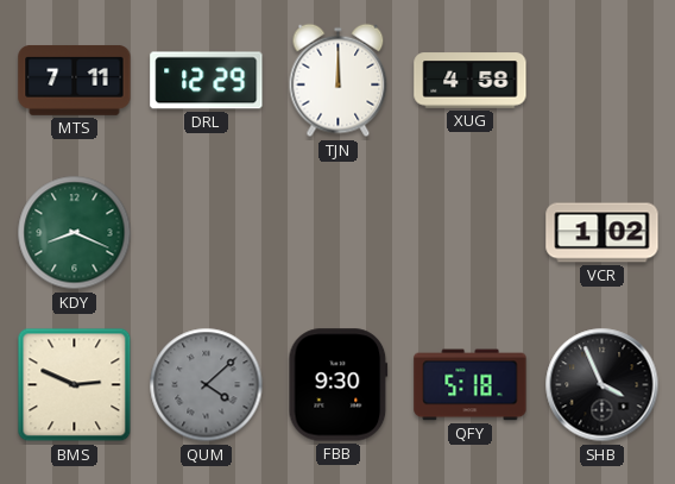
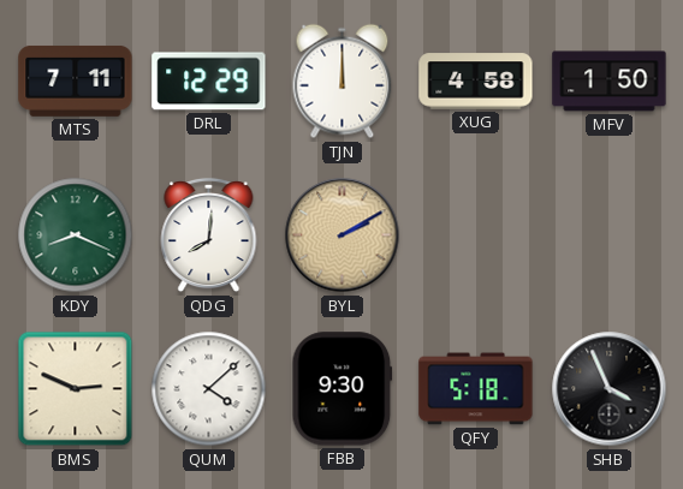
MFV: none -> 1:50 (610, 82)
QDG: none -> 8:01 (209, 235)
BYL: none -> 2:10 (343, 235)
VCR: 1:02 -> none (603, 233)
QUM dial: grey -> white (209, 389)
